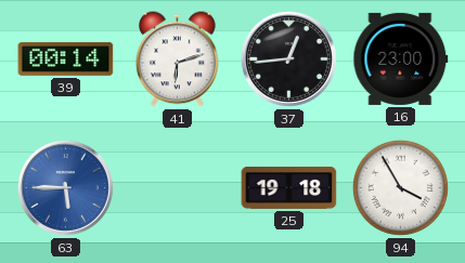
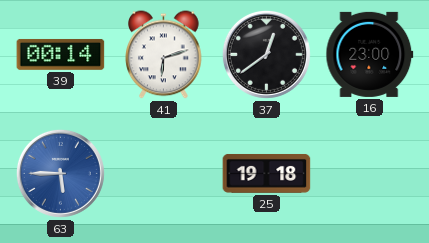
37: 12:44 -> 12:39 (266, 54)
94: 3:55 -> none (400, 187)
